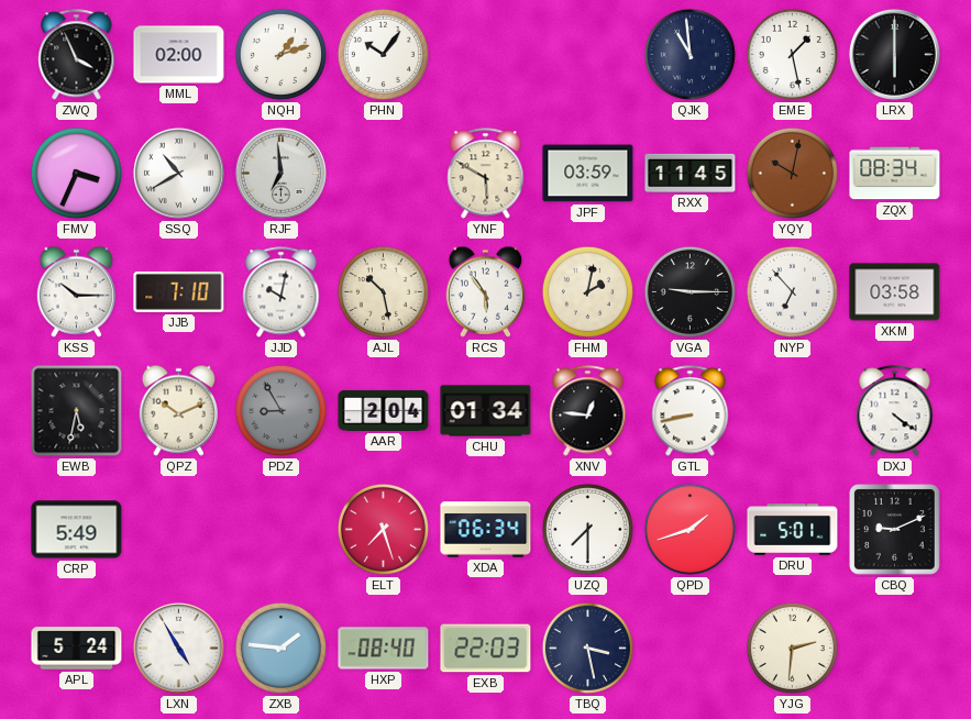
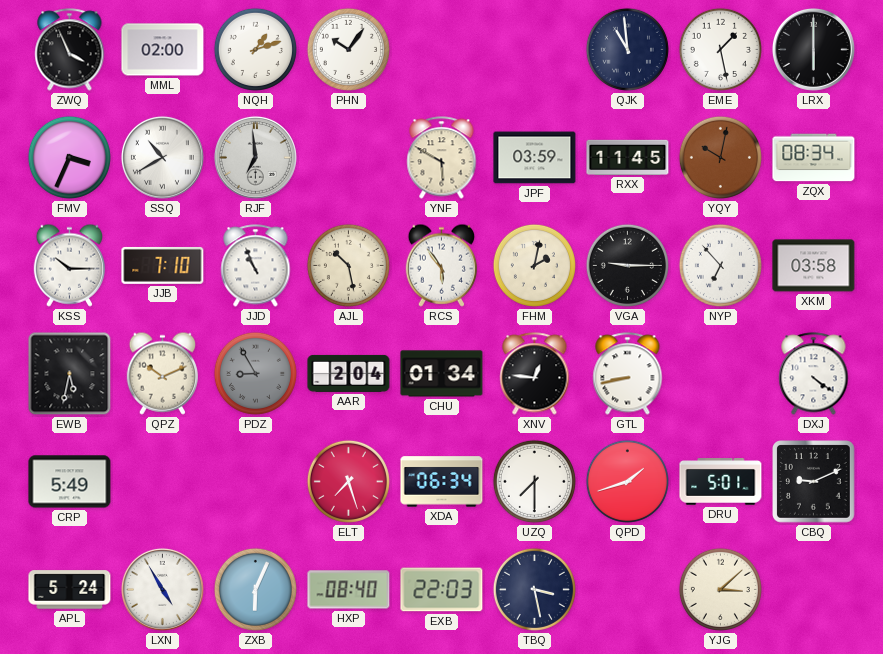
JJD: 10:02 -> 10:56 (256, 266)
ZXB: 1:46 -> 6:04 (255, 589)
YJG: 2:31 -> 3:08 (720, 589)
